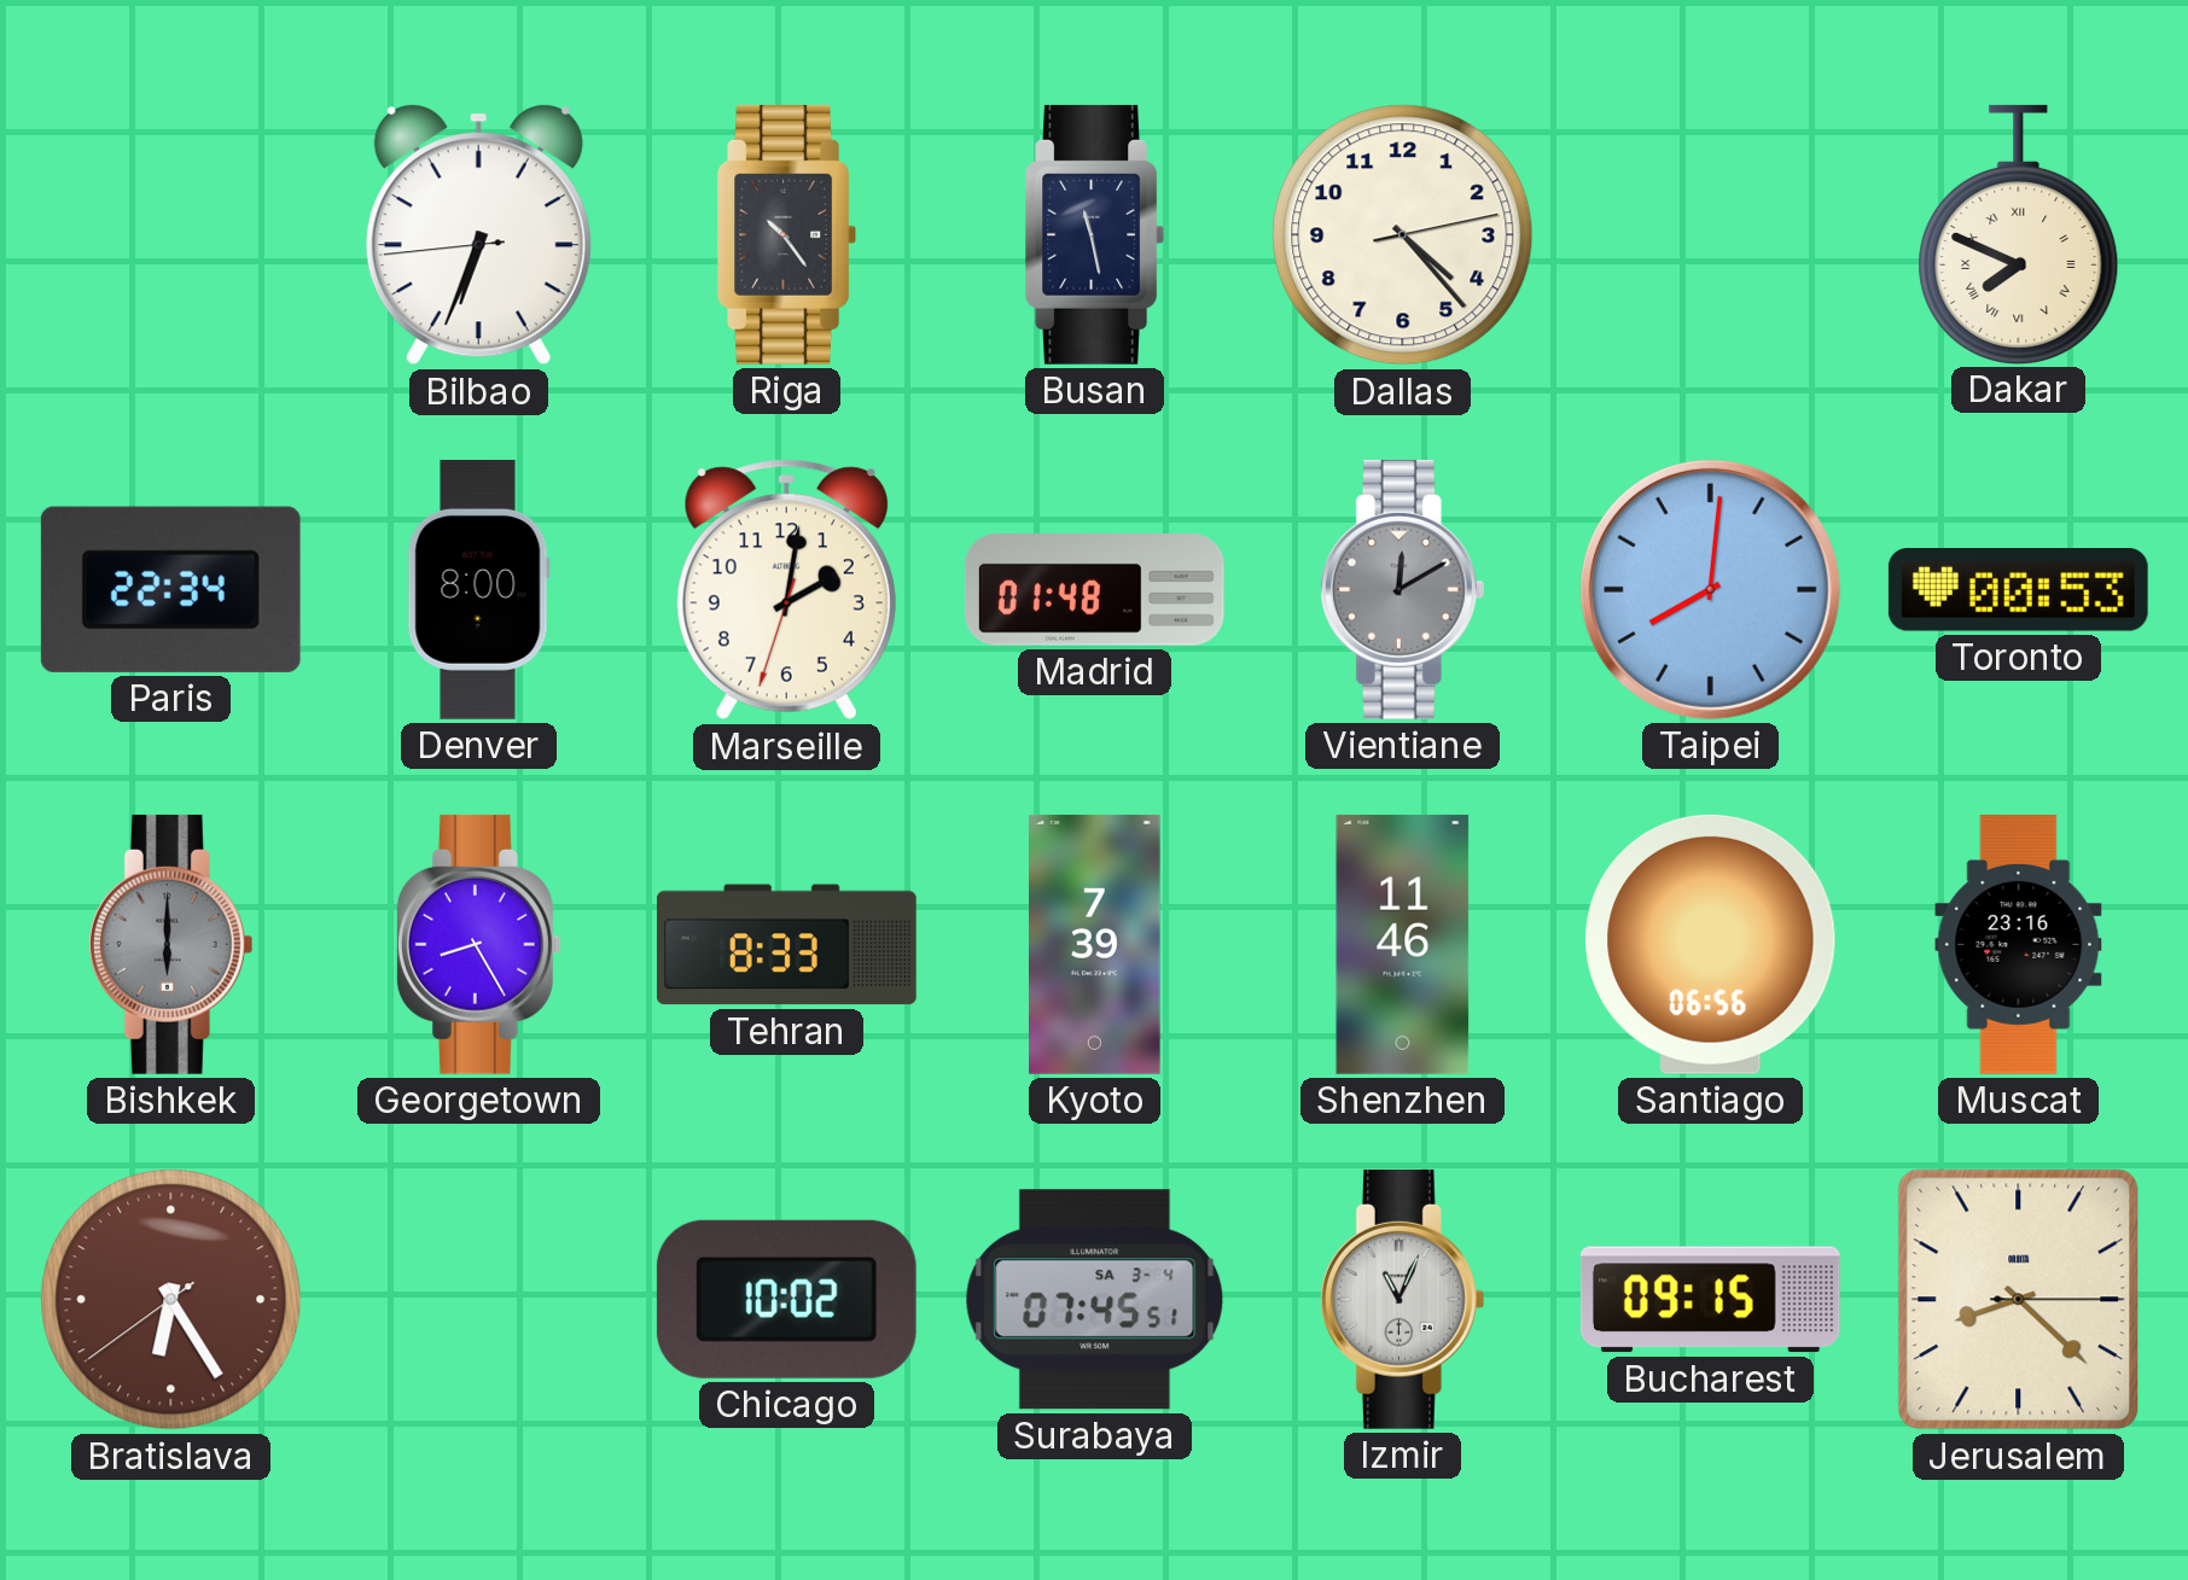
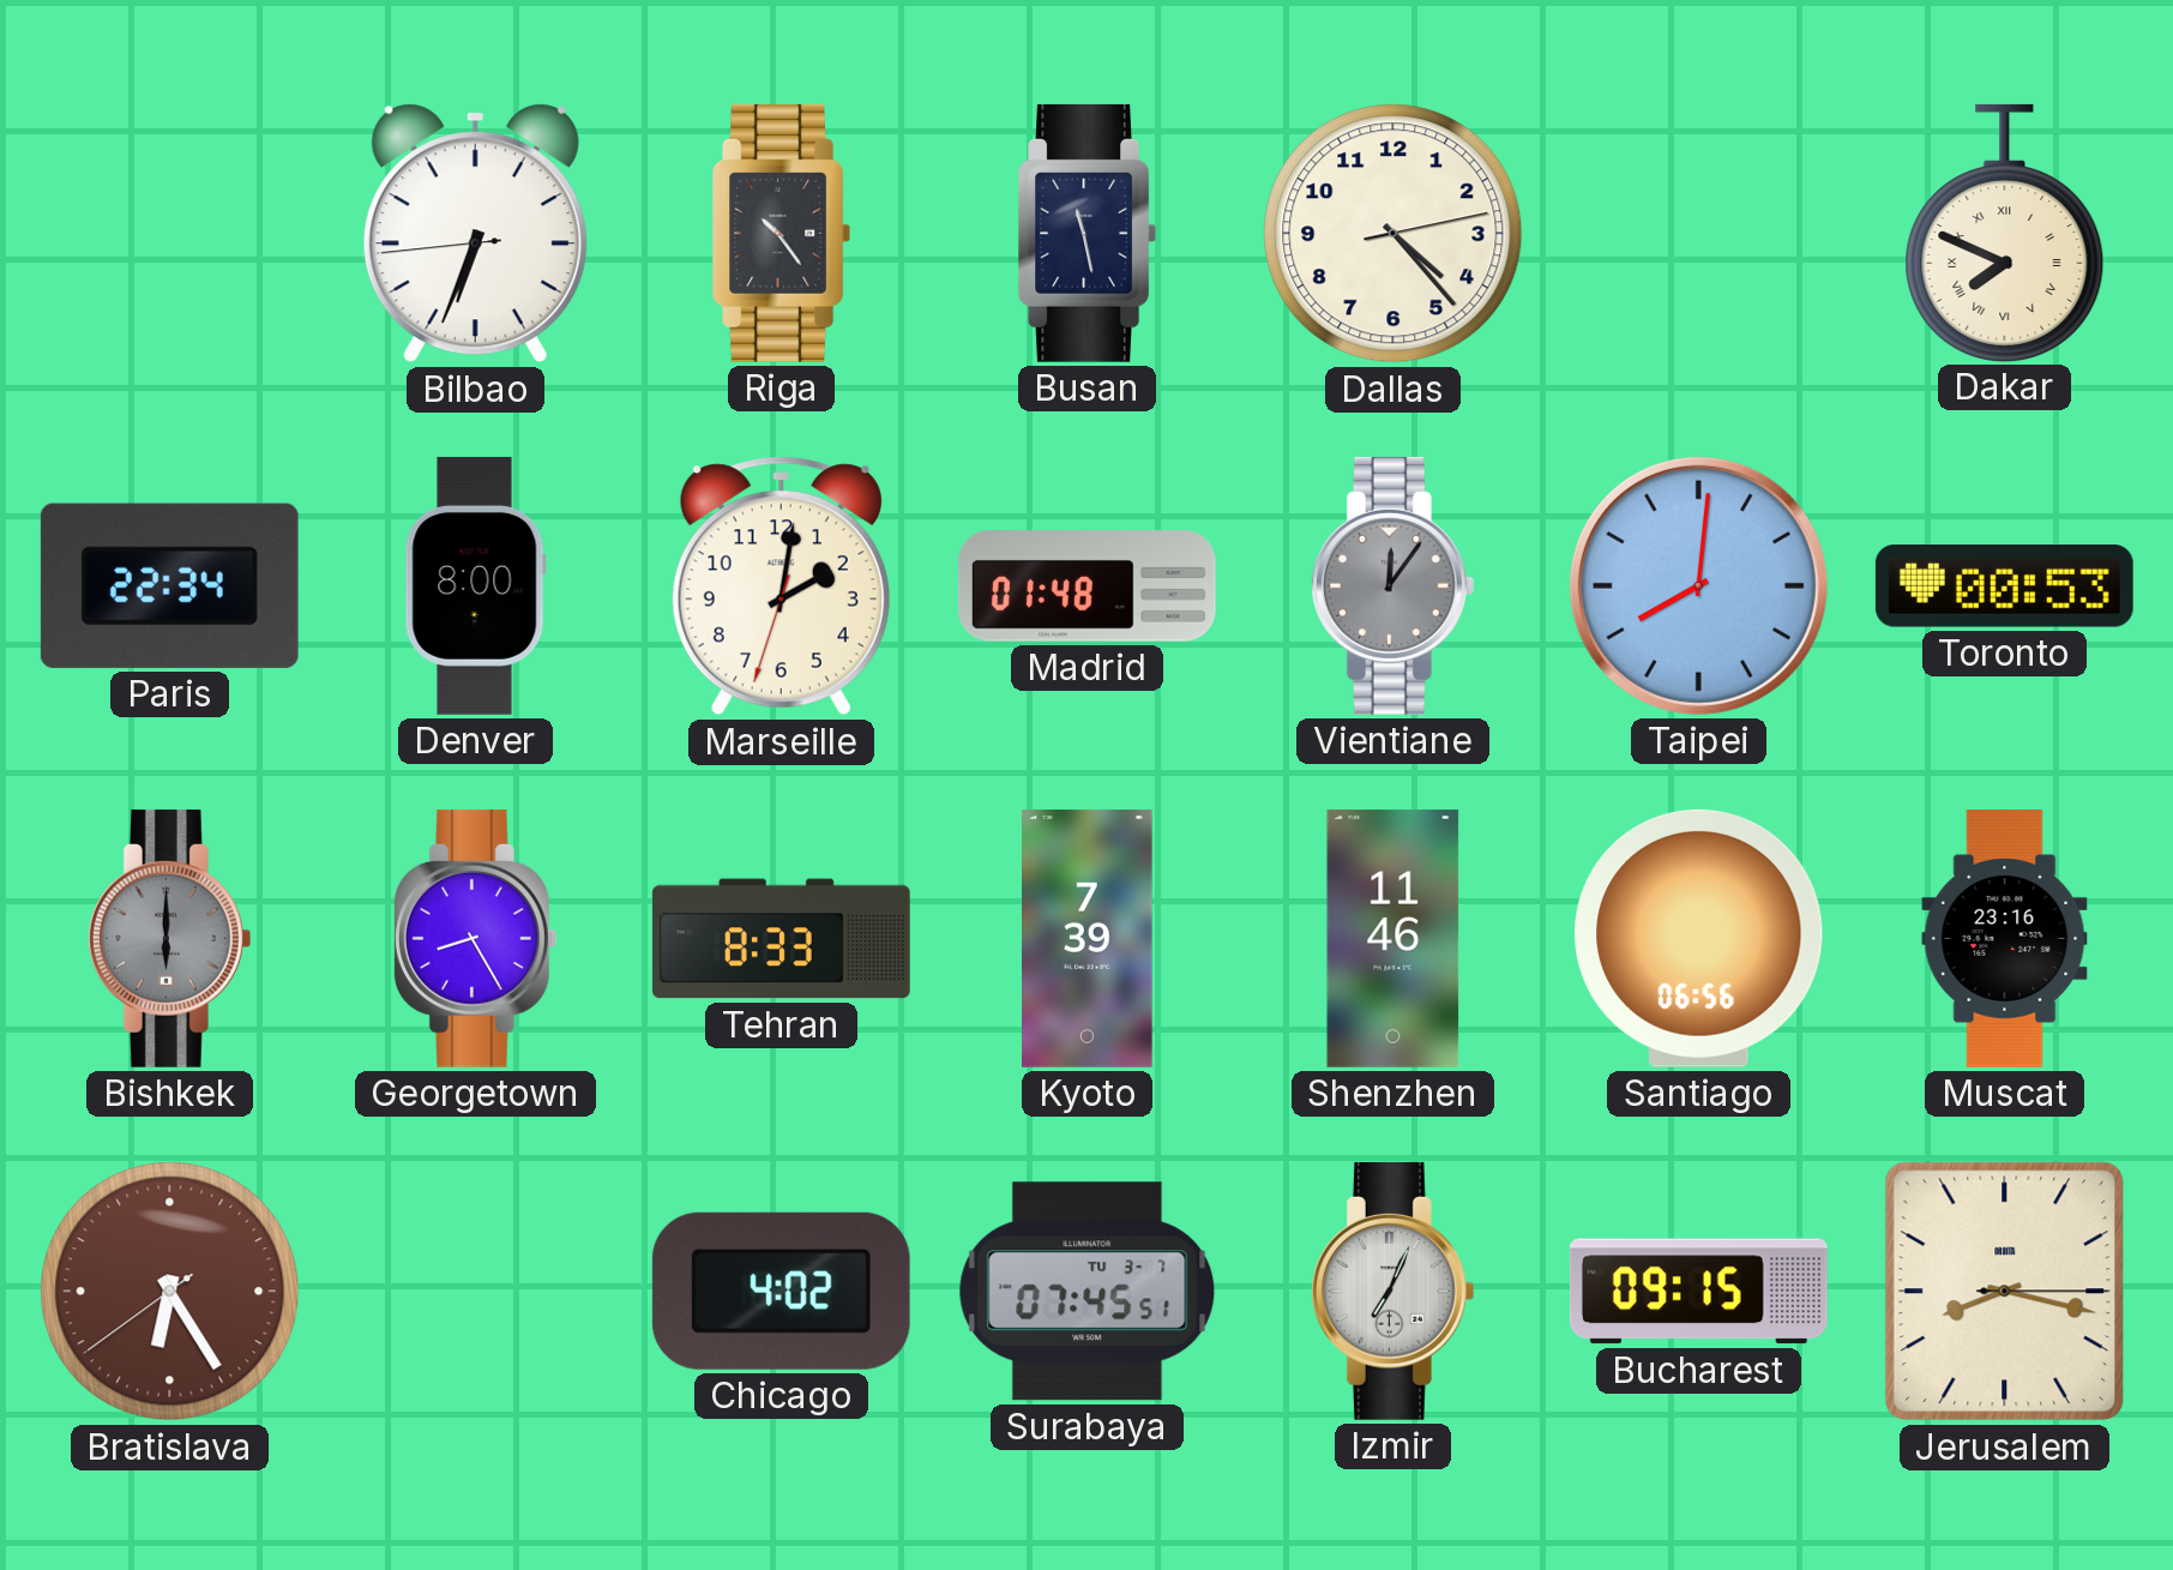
Vientiane: 12:10 -> 12:06 (1392, 585)
Chicago: 10:02 -> 4:02 (781, 1291)
Surabaya date: SA 3-4 -> TU 3-7 (1088, 1292)
Izmir: 11:04 -> 7:04 (1392, 1291)
Jerusalem: 8:22 -> 8:17 (2005, 1292)
